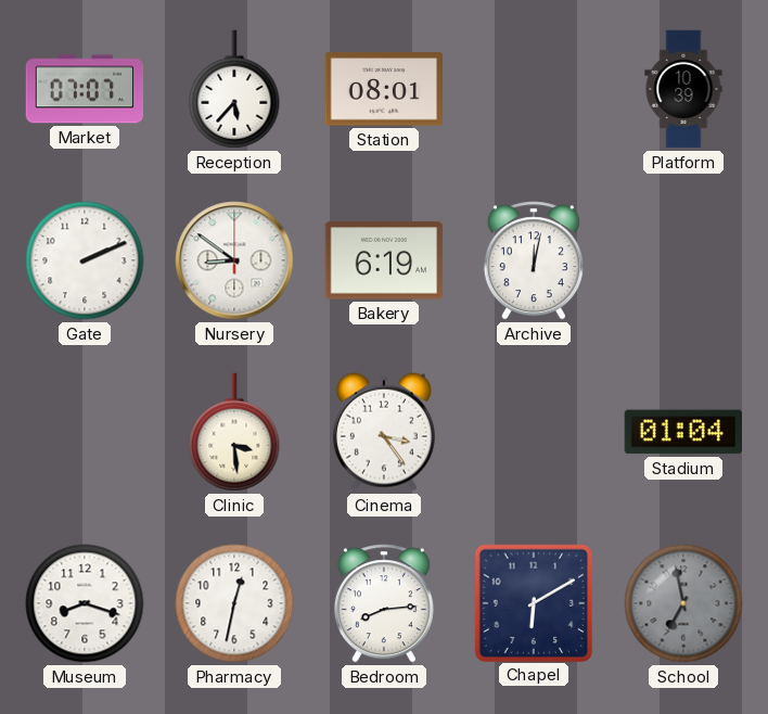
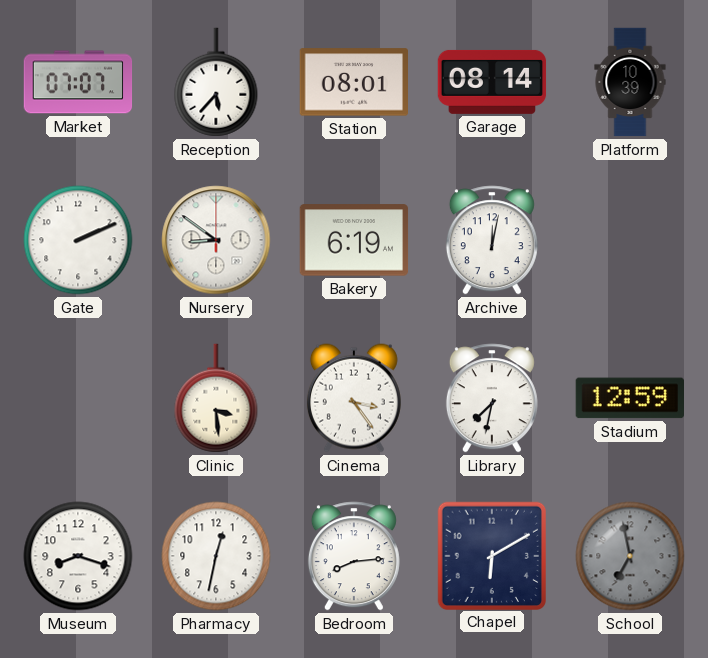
Garage: none -> 08:14 (492, 82)
Library: none -> 7:32 (492, 398)
Stadium: 01:04 -> 12:59 (629, 398)
